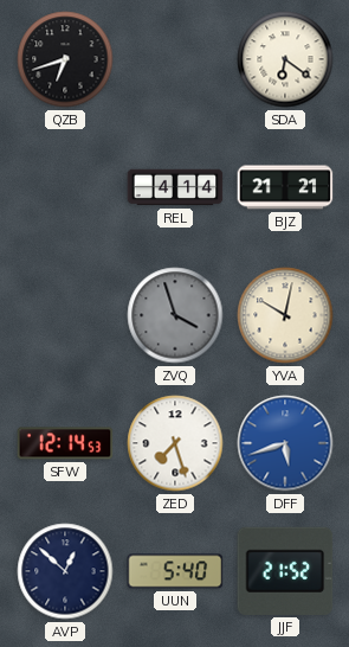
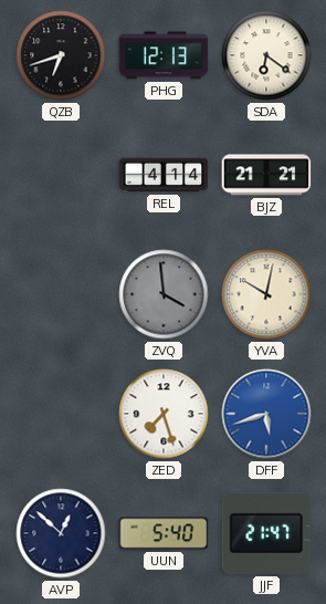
PHG: none -> 12:13 (164, 55)
ZVQ: 3:57 -> 3:59 (164, 294)
SFW: 12:14 -> none (65, 443)
JJF: 21:52 -> 21:47 (266, 533)
